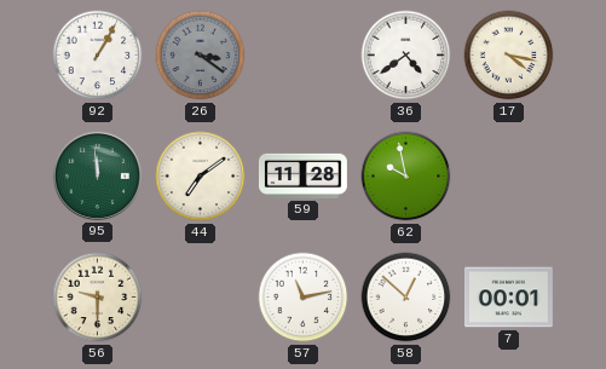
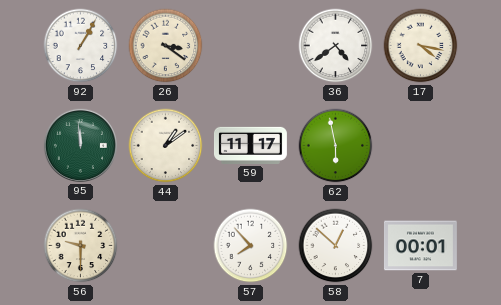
26 dial: grey -> cream (166, 46)
44: 7:09 -> 1:09 (166, 146)
59: 11:28 -> 11:17 (250, 145)
62: 9:58 -> 5:58 (336, 146)
57: 11:13 -> 7:53 (251, 246)
